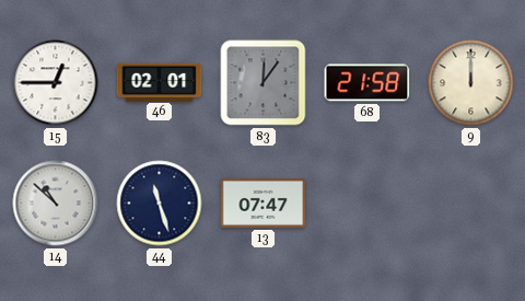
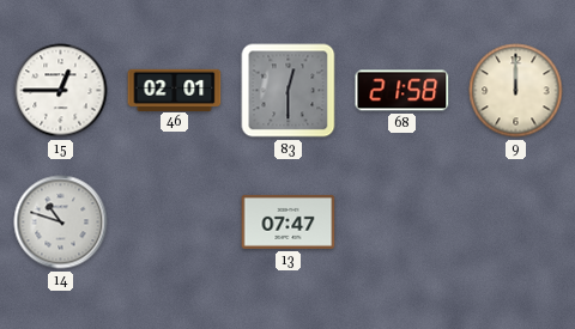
83: 12:06 -> 12:30 (289, 91)
14: 10:52 -> 10:48 (61, 223)
44: 11:27 -> none (160, 204)
